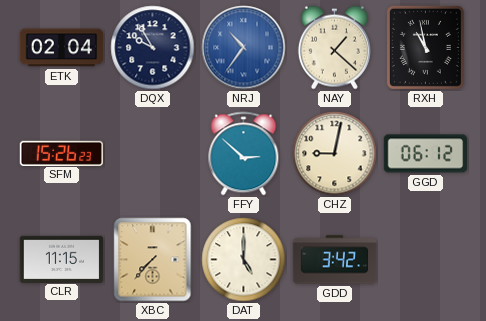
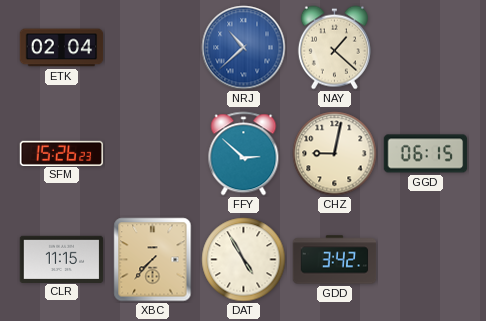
DQX: 9:55 -> none (153, 48)
NRJ: 10:36 -> 10:38 (244, 48)
RXH: 10:58 -> none (425, 47)
GGD: 06:12 -> 06:15 (426, 154)
DAT: 5:00 -> 4:55 (244, 260)
